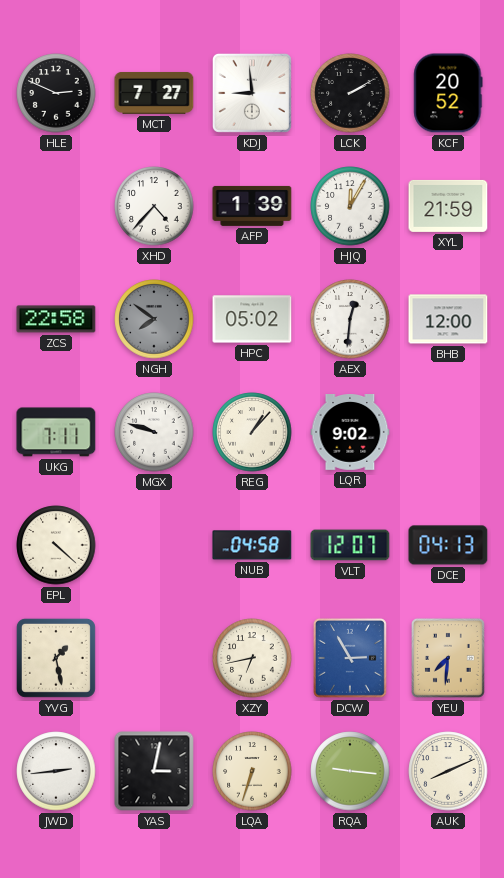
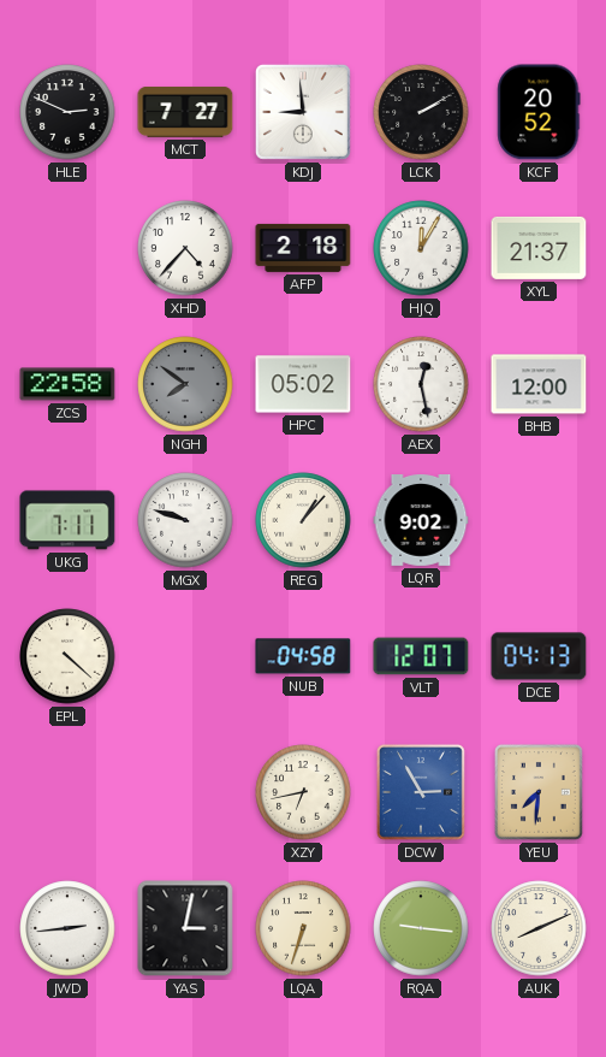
AFP: 1:39 -> 2:18 (303, 248)
XYL: 21:59 -> 21:37 (539, 248)
AEX: 12:31 -> 12:28 (421, 384)
YVG: 1:28 -> none (56, 658)
